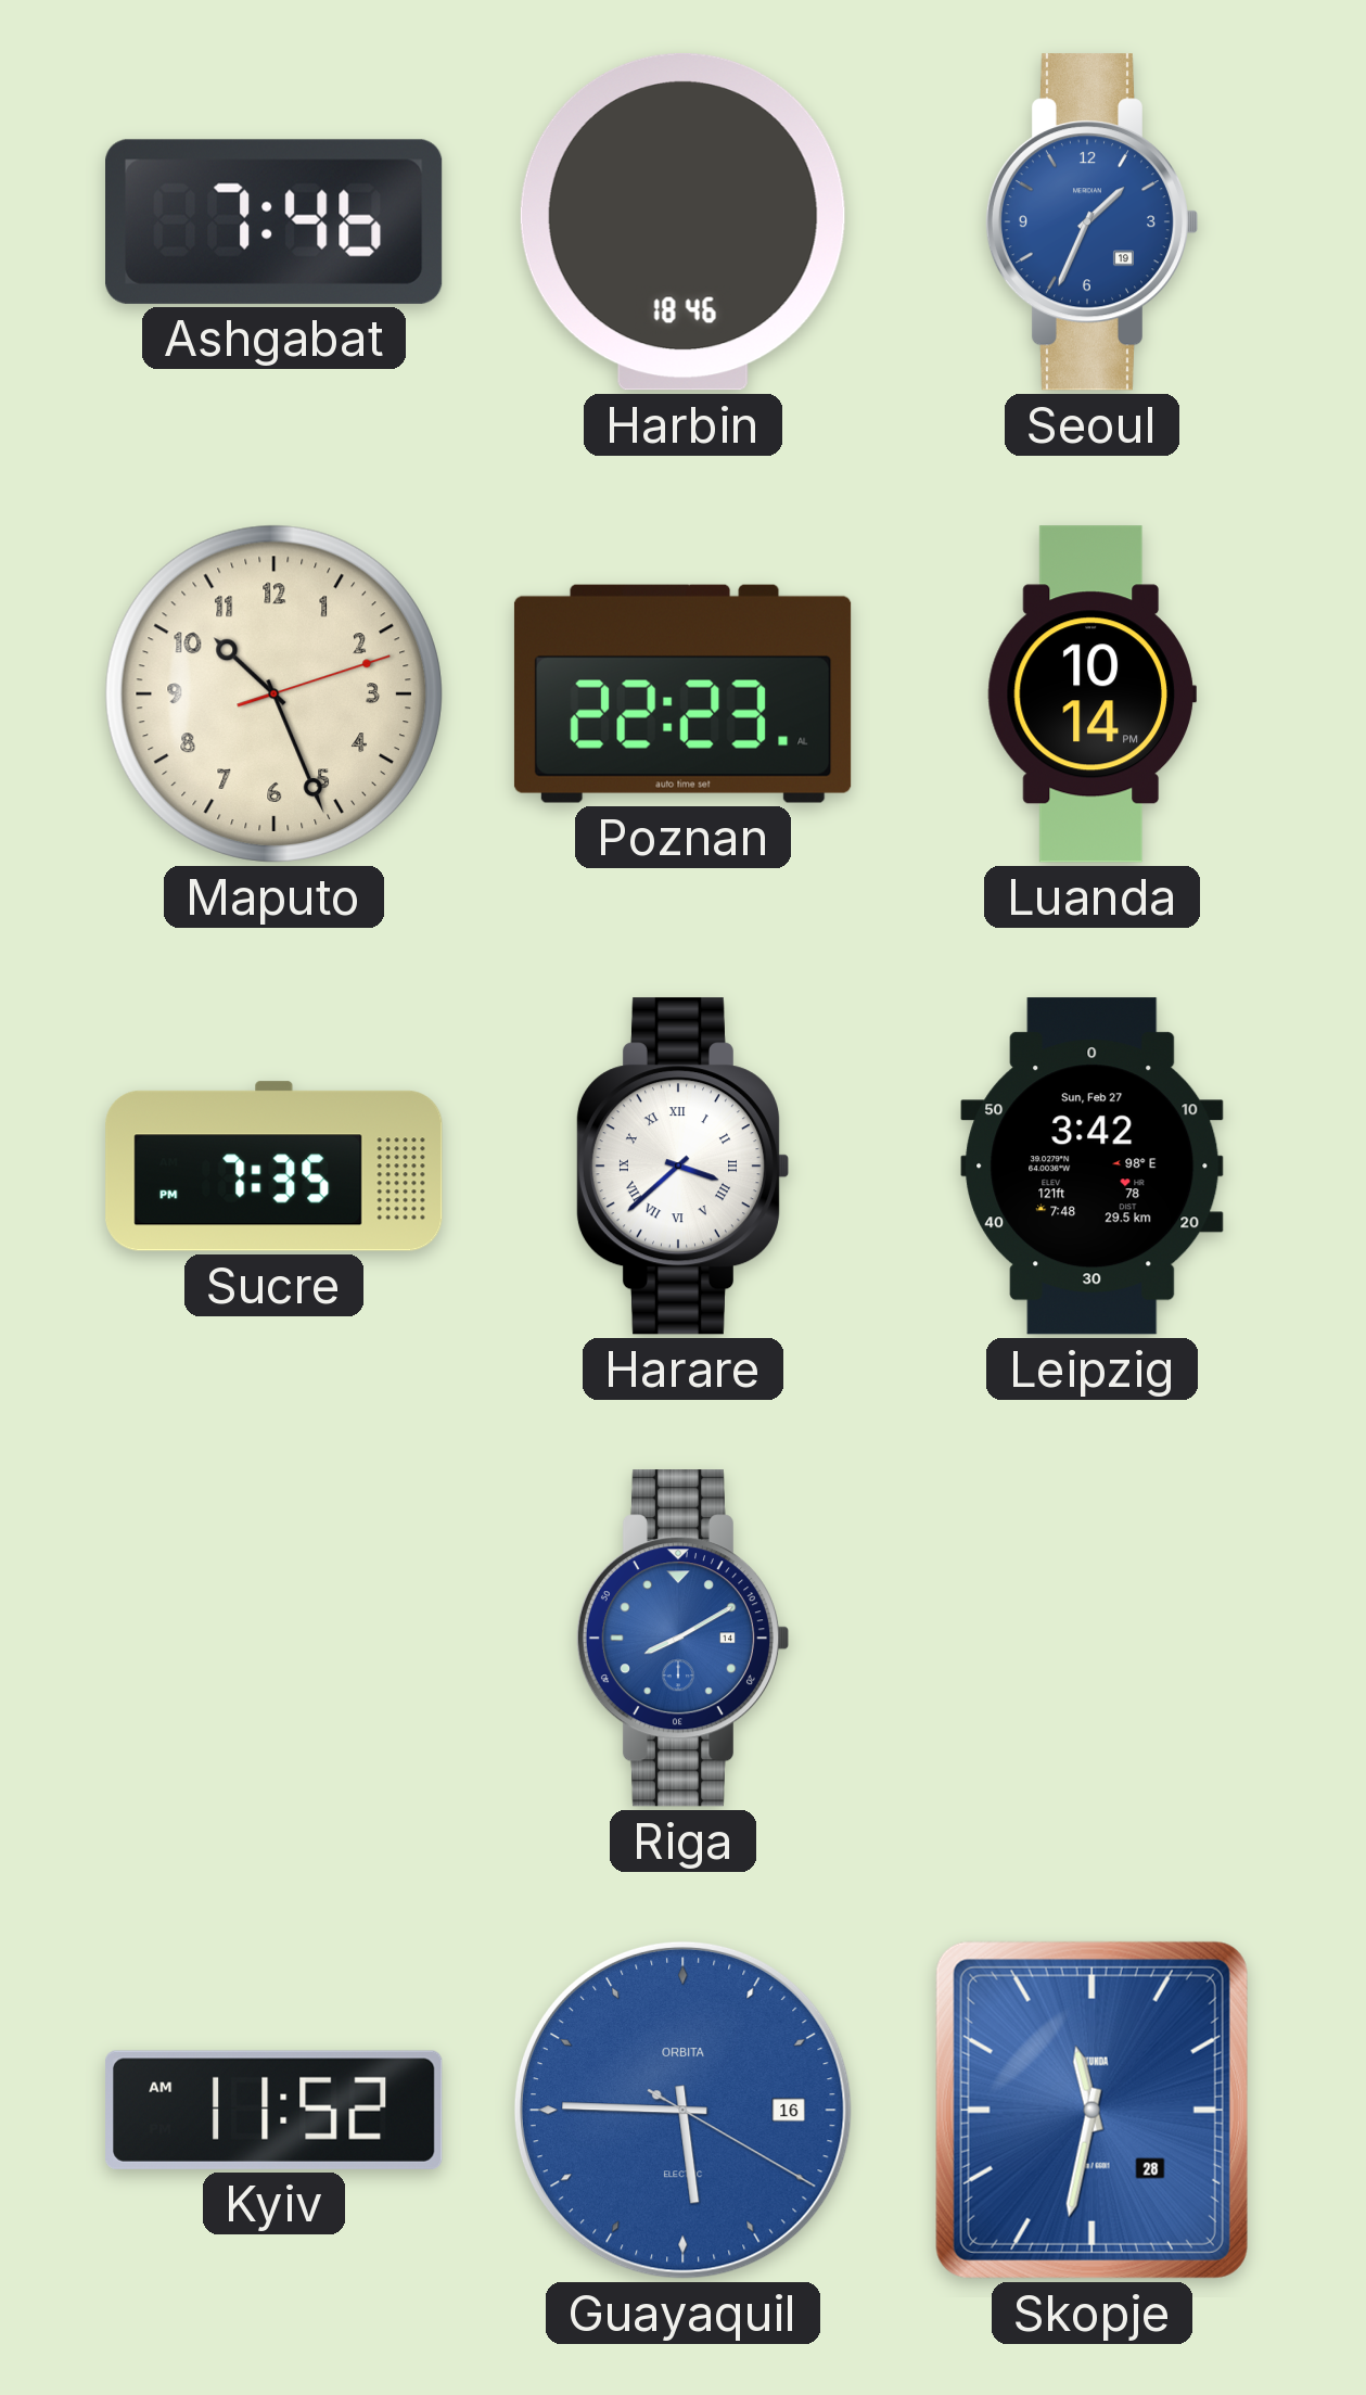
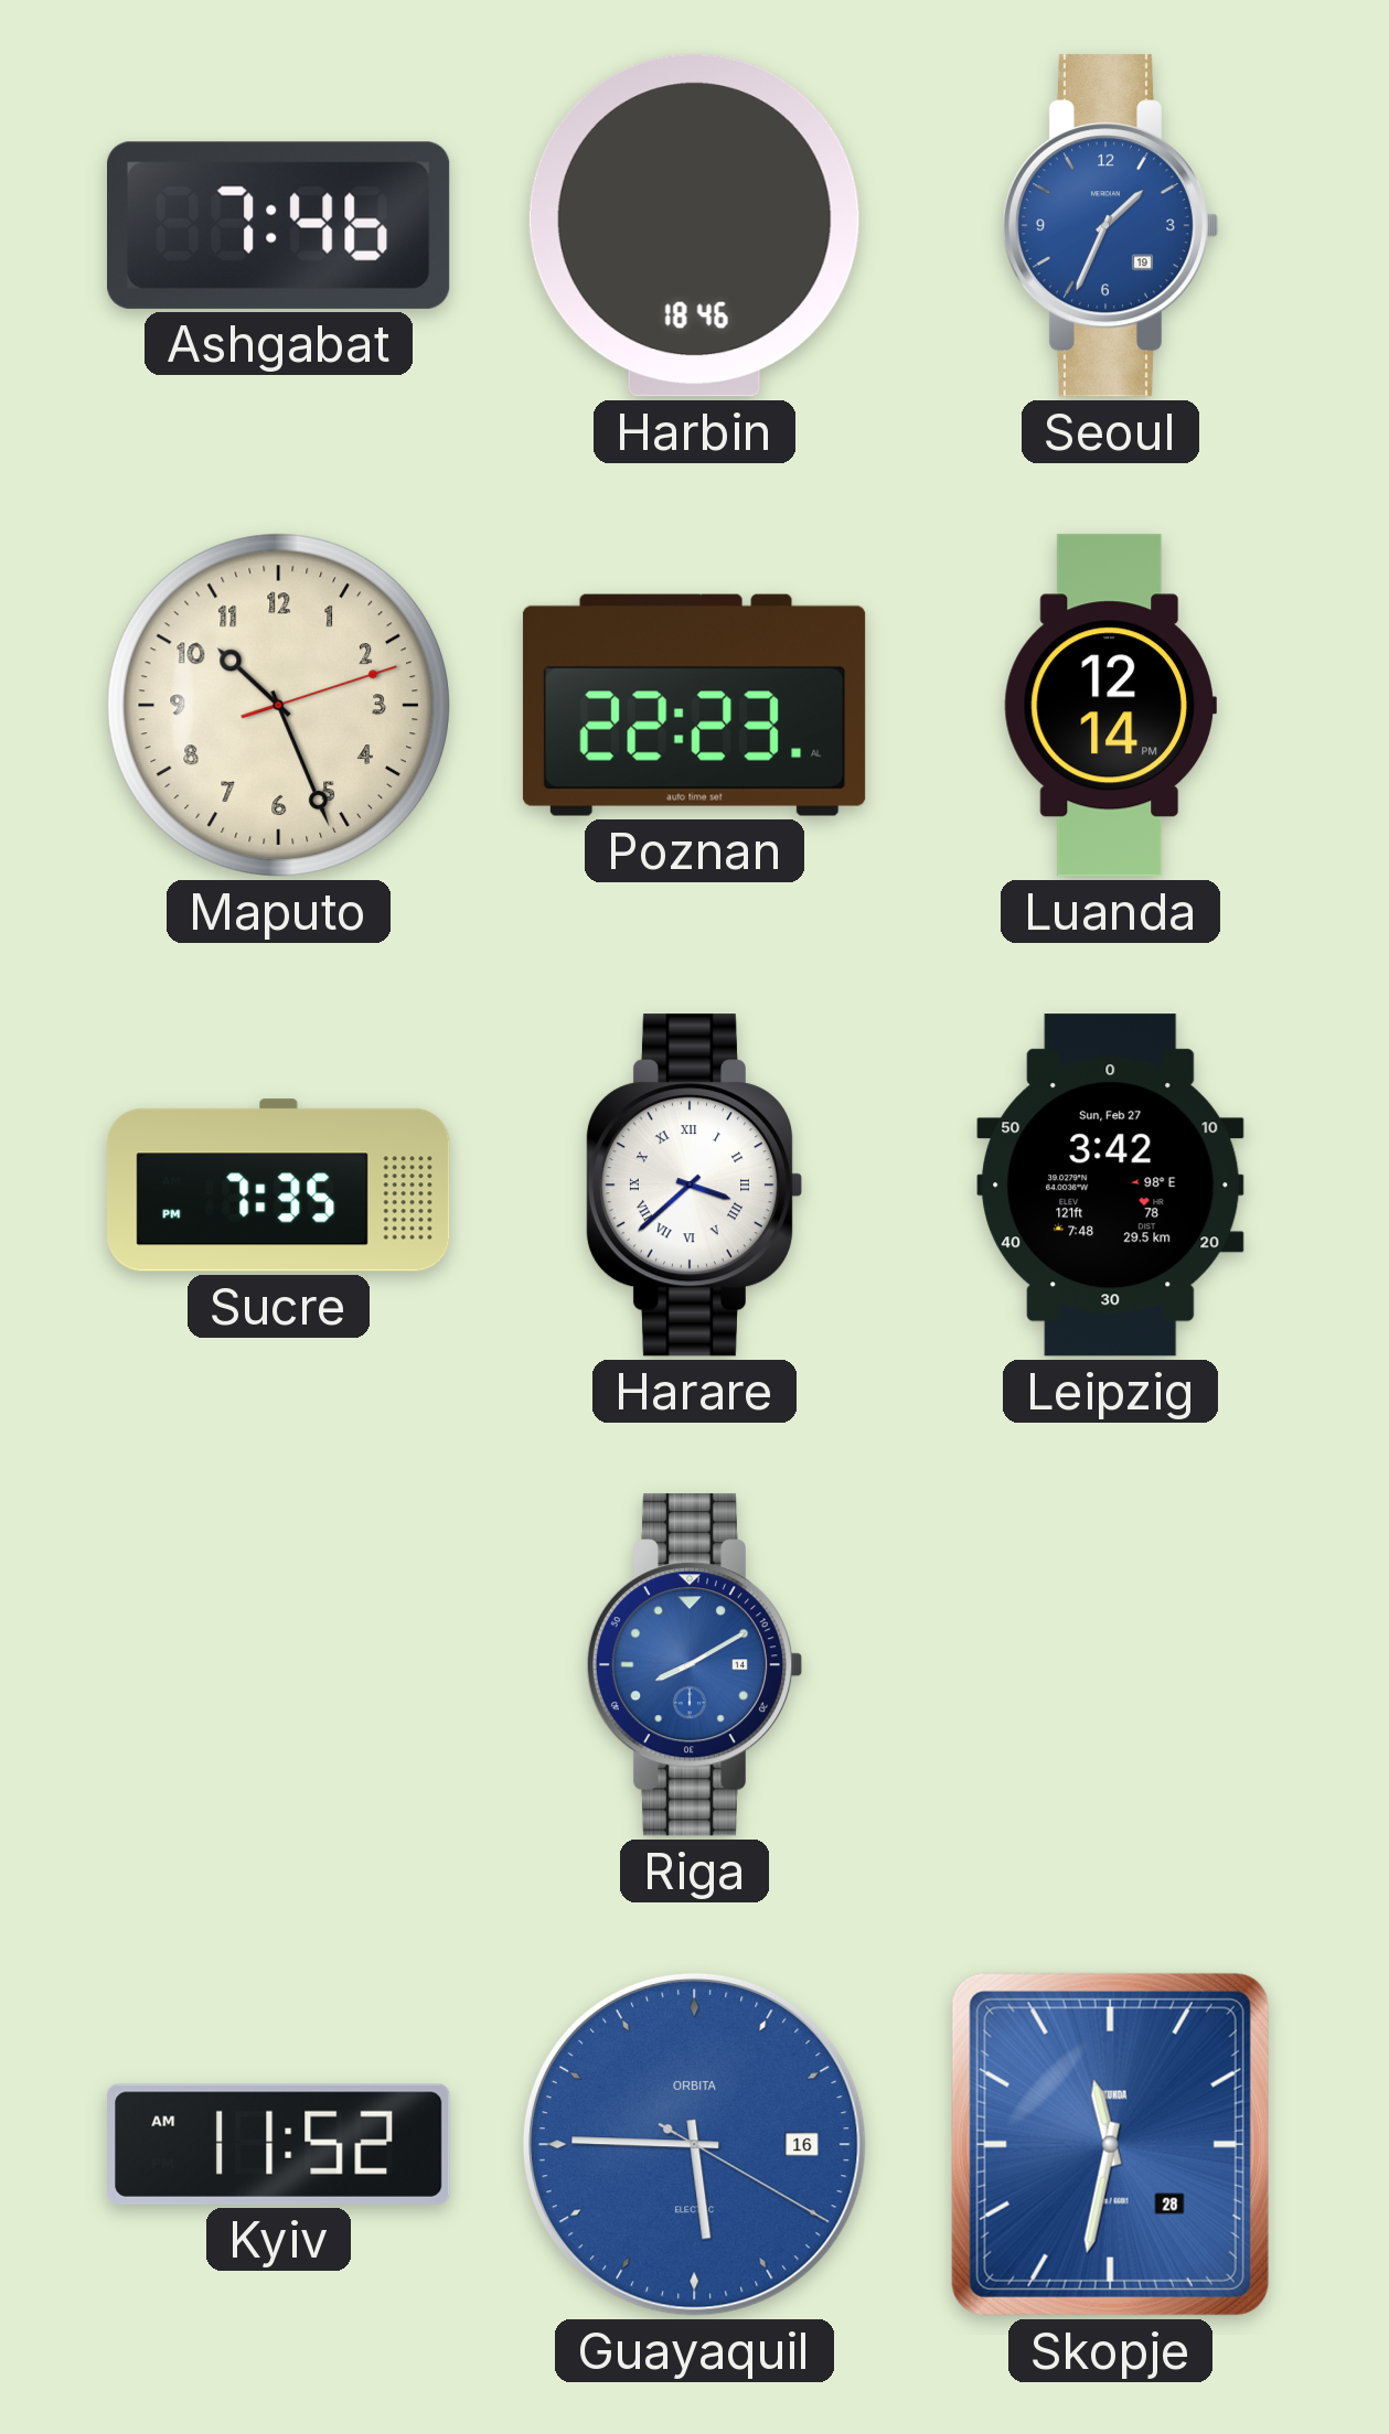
Luanda: 10:14 -> 12:14 (1110, 706)
